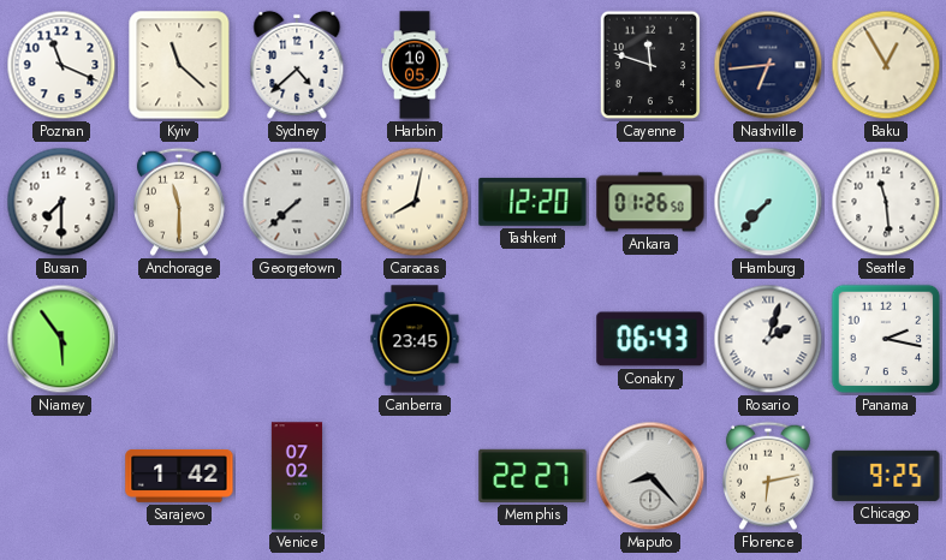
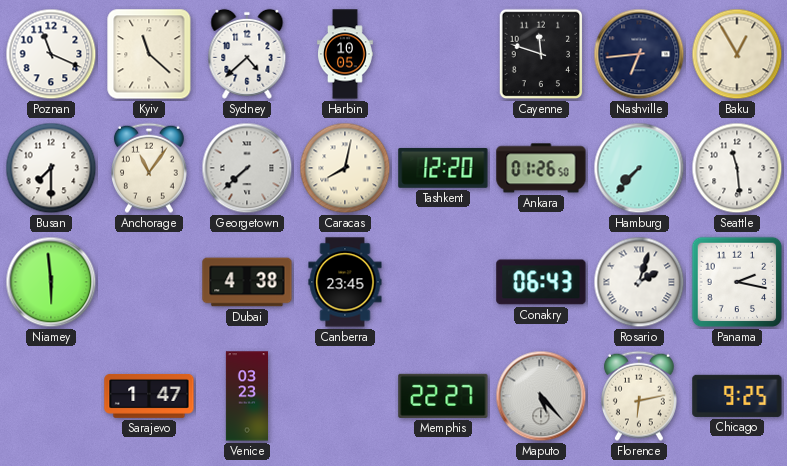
Anchorage: 11:30 -> 11:06 (149, 168)
Niamey: 5:54 -> 5:59 (51, 282)
Dubai: none -> 4:38 (247, 282)
Sarajevo: 1:42 -> 1:47 (149, 396)
Venice: 07:02 -> 03:23 (246, 396)
Maputo: 8:23 -> 5:23 (541, 396)
